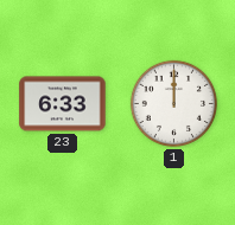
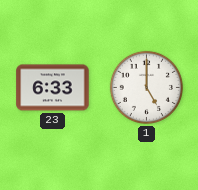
1: 12:00 -> 5:00 (146, 87)
